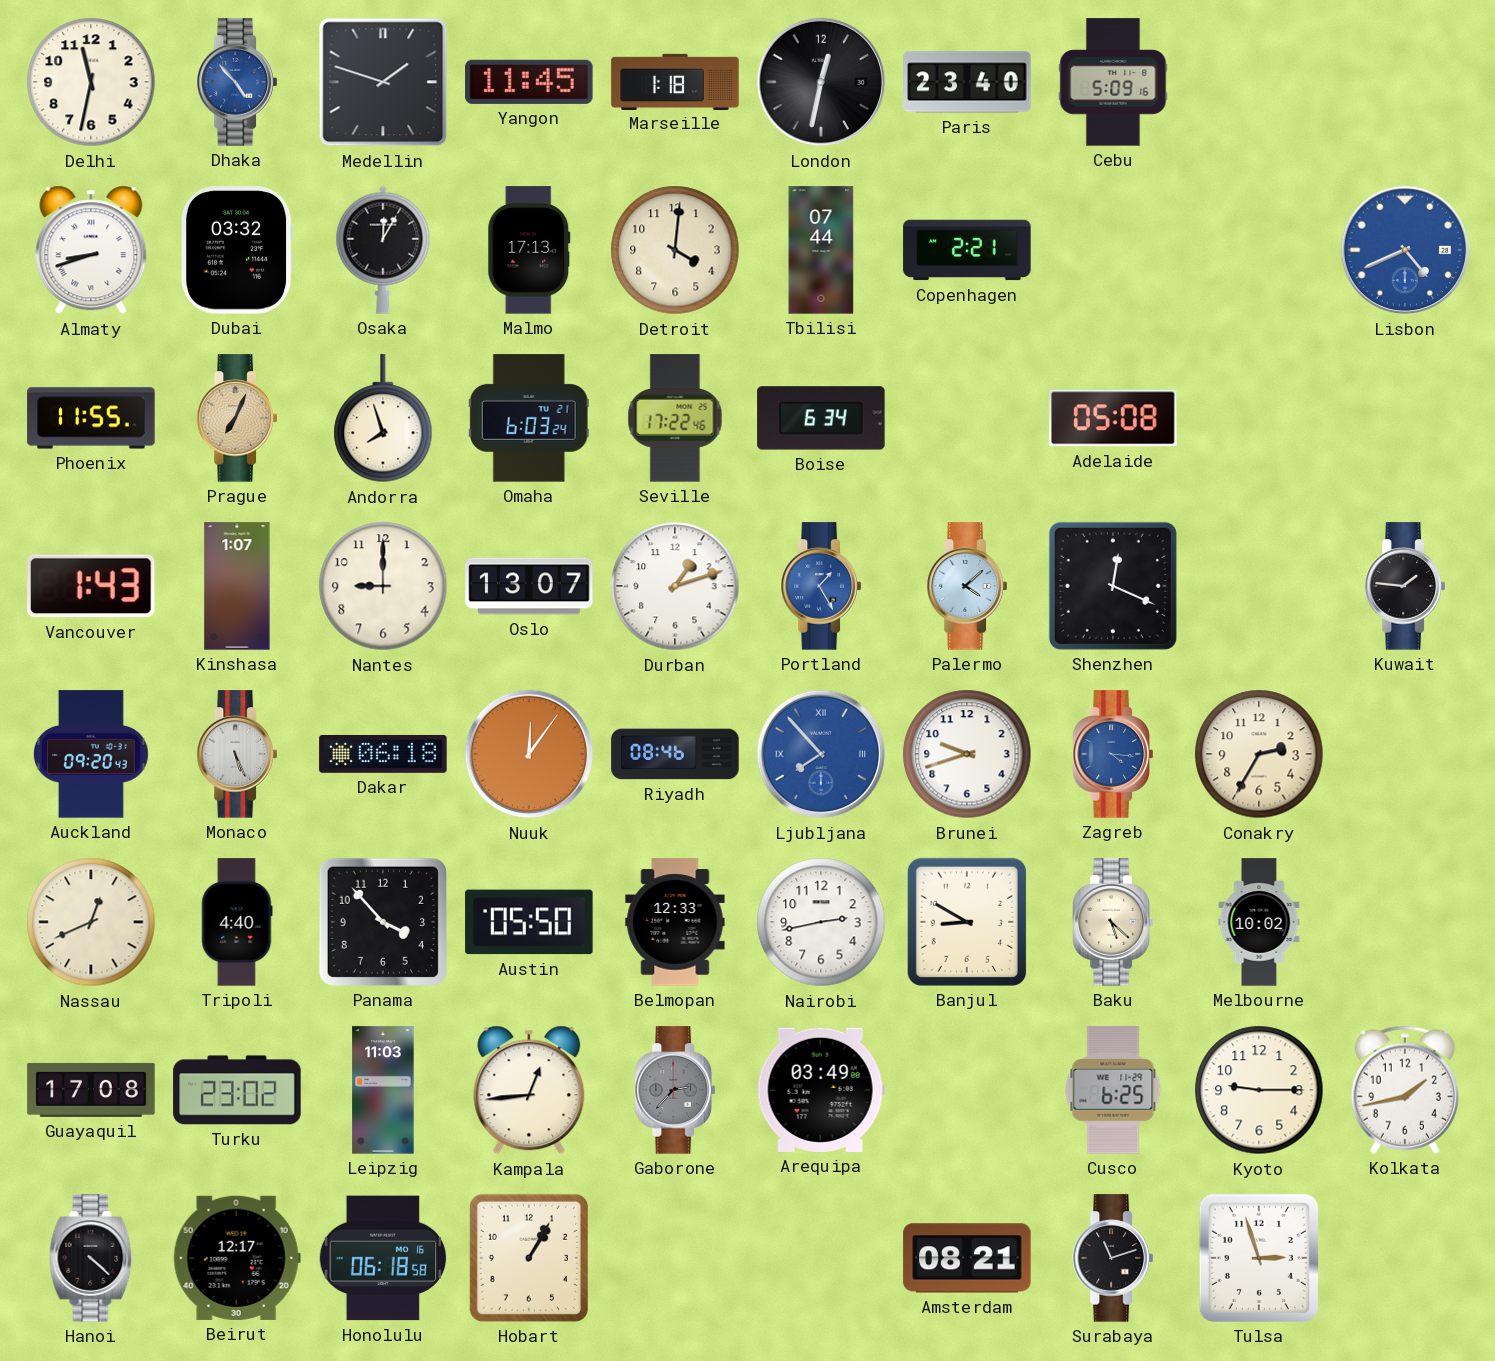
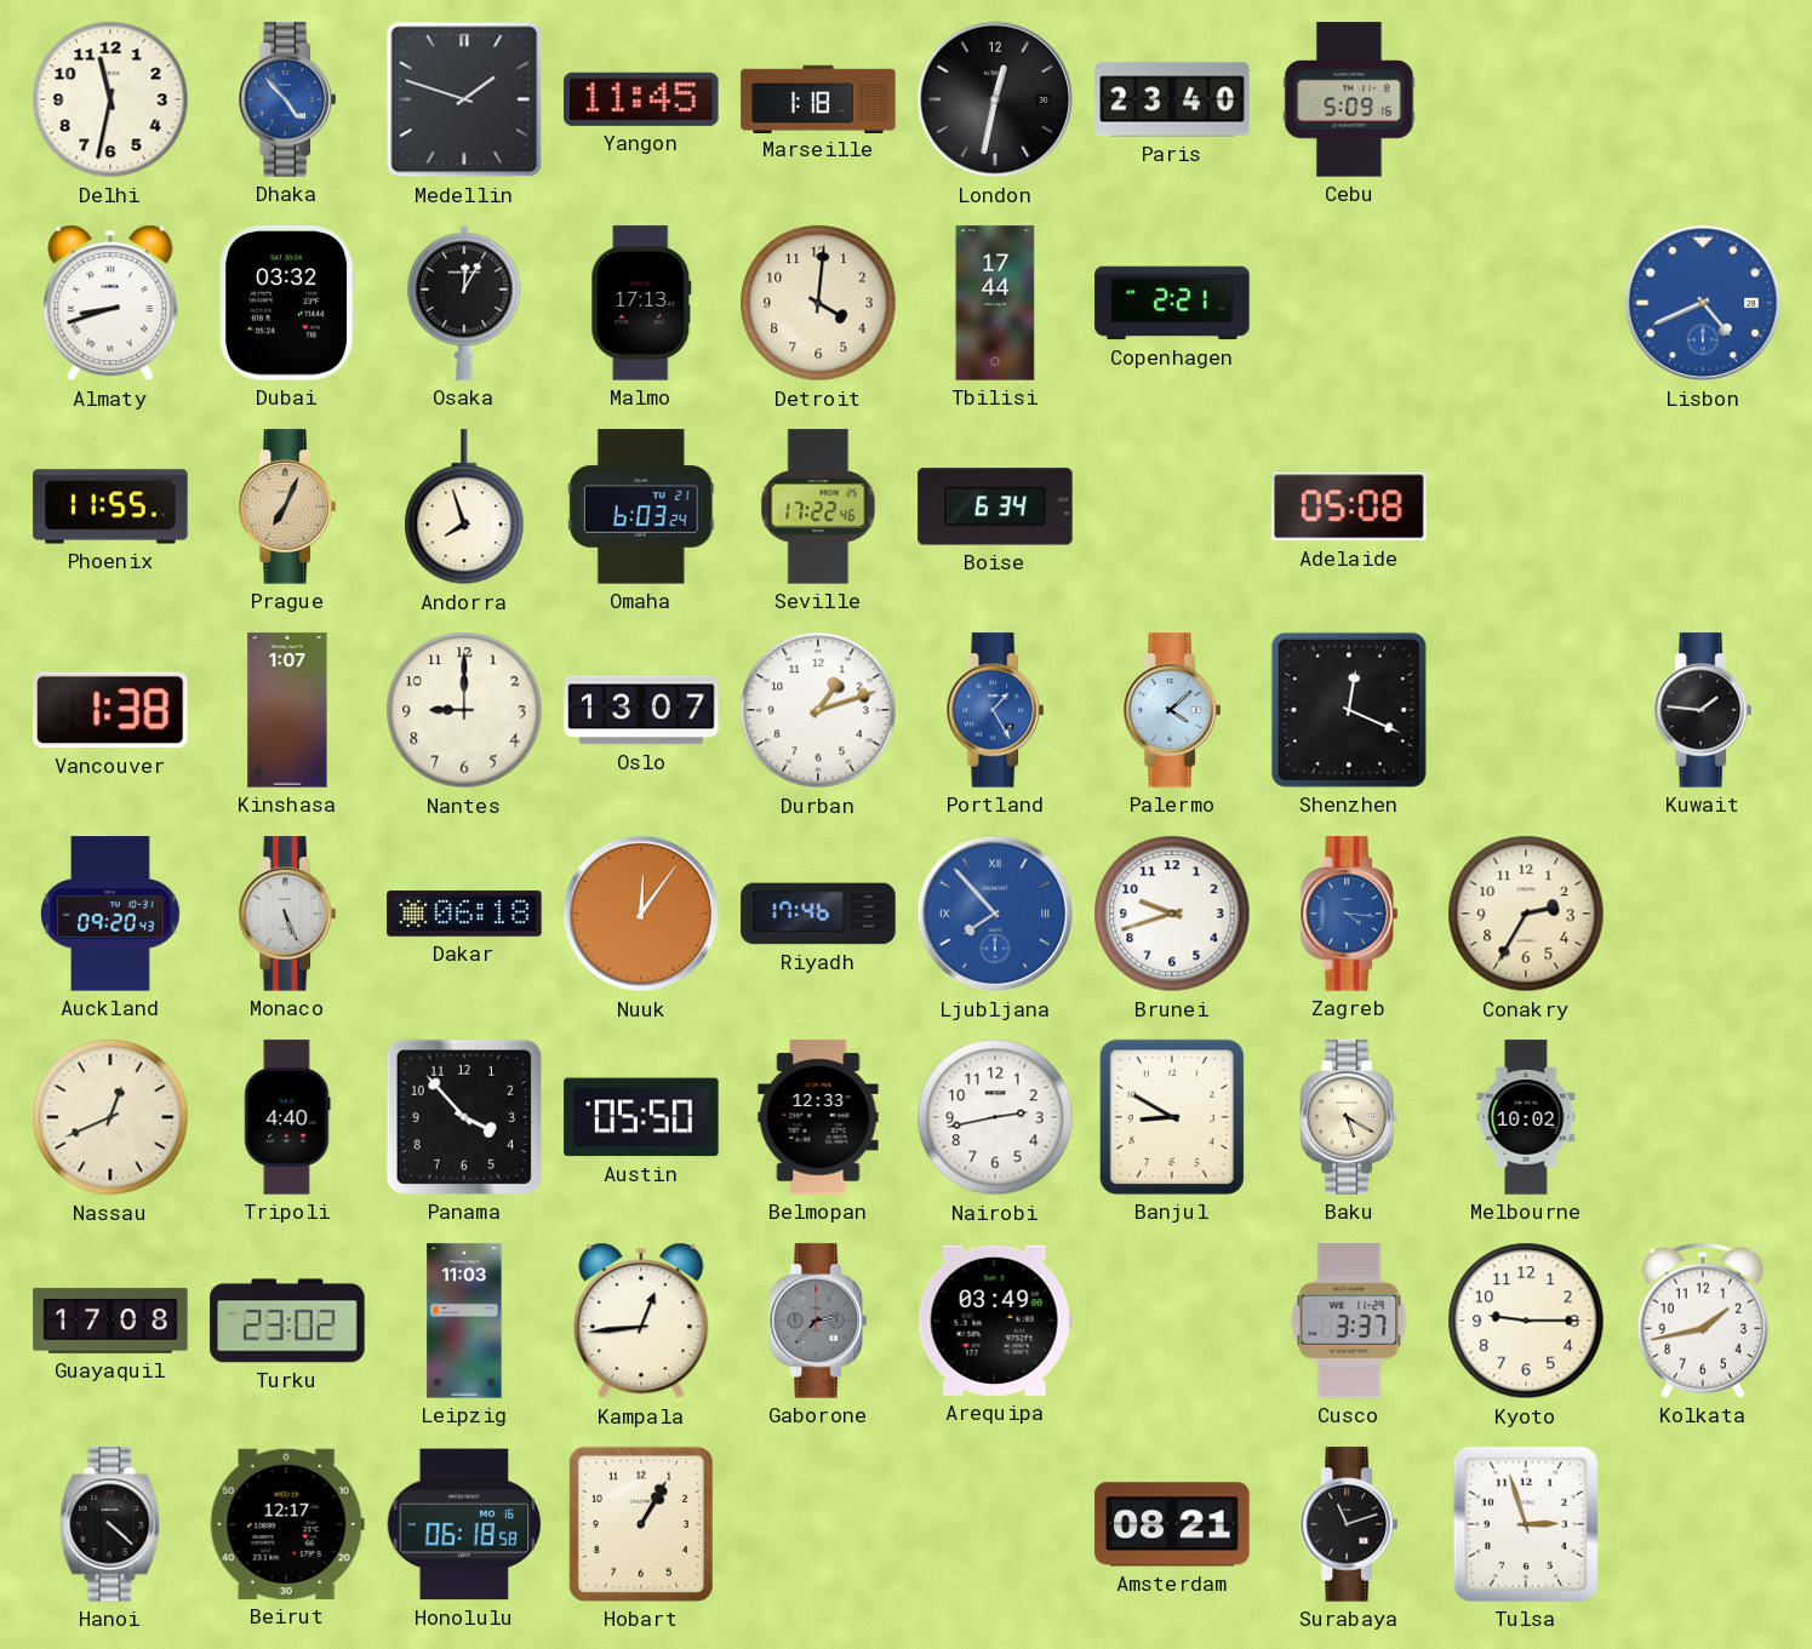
Tbilisi: 07:44 -> 17:44 (995, 303)
Vancouver: 1:43 -> 1:38 (112, 710)
Riyadh: 08:46 -> 17:46 (818, 914)
Baku: 5:22 -> 5:20 (1349, 1117)
Cusco: 6:25 -> 3:37 (1349, 1321)
